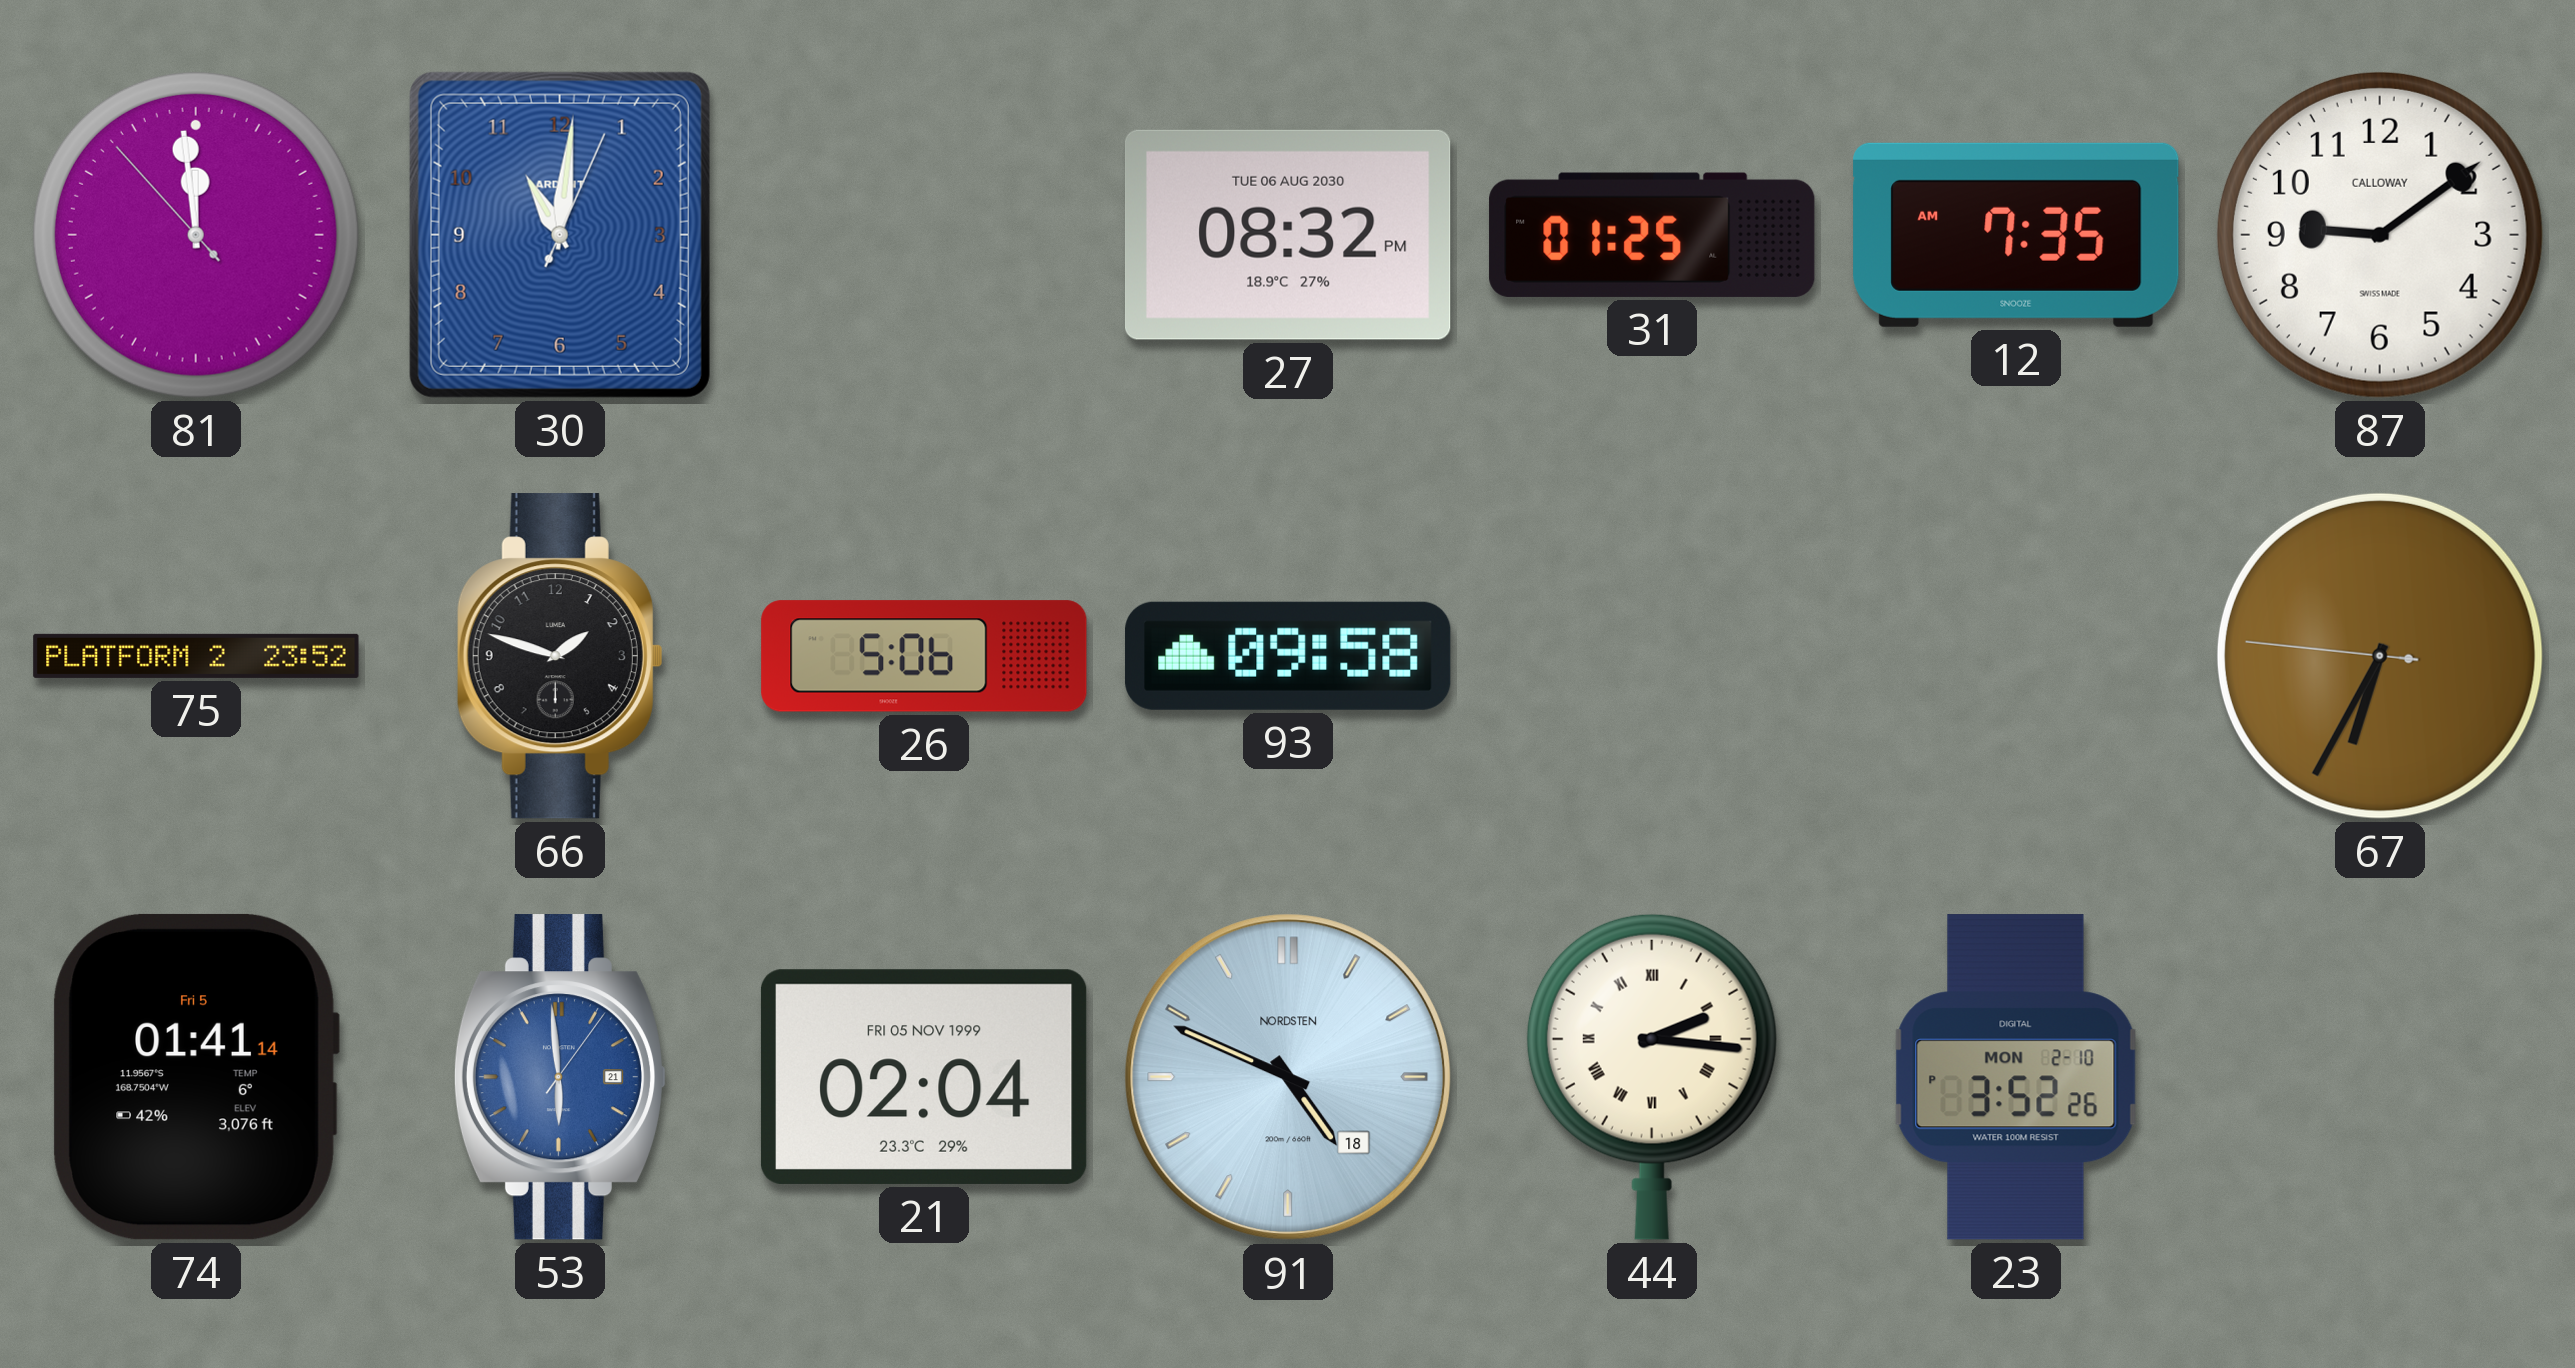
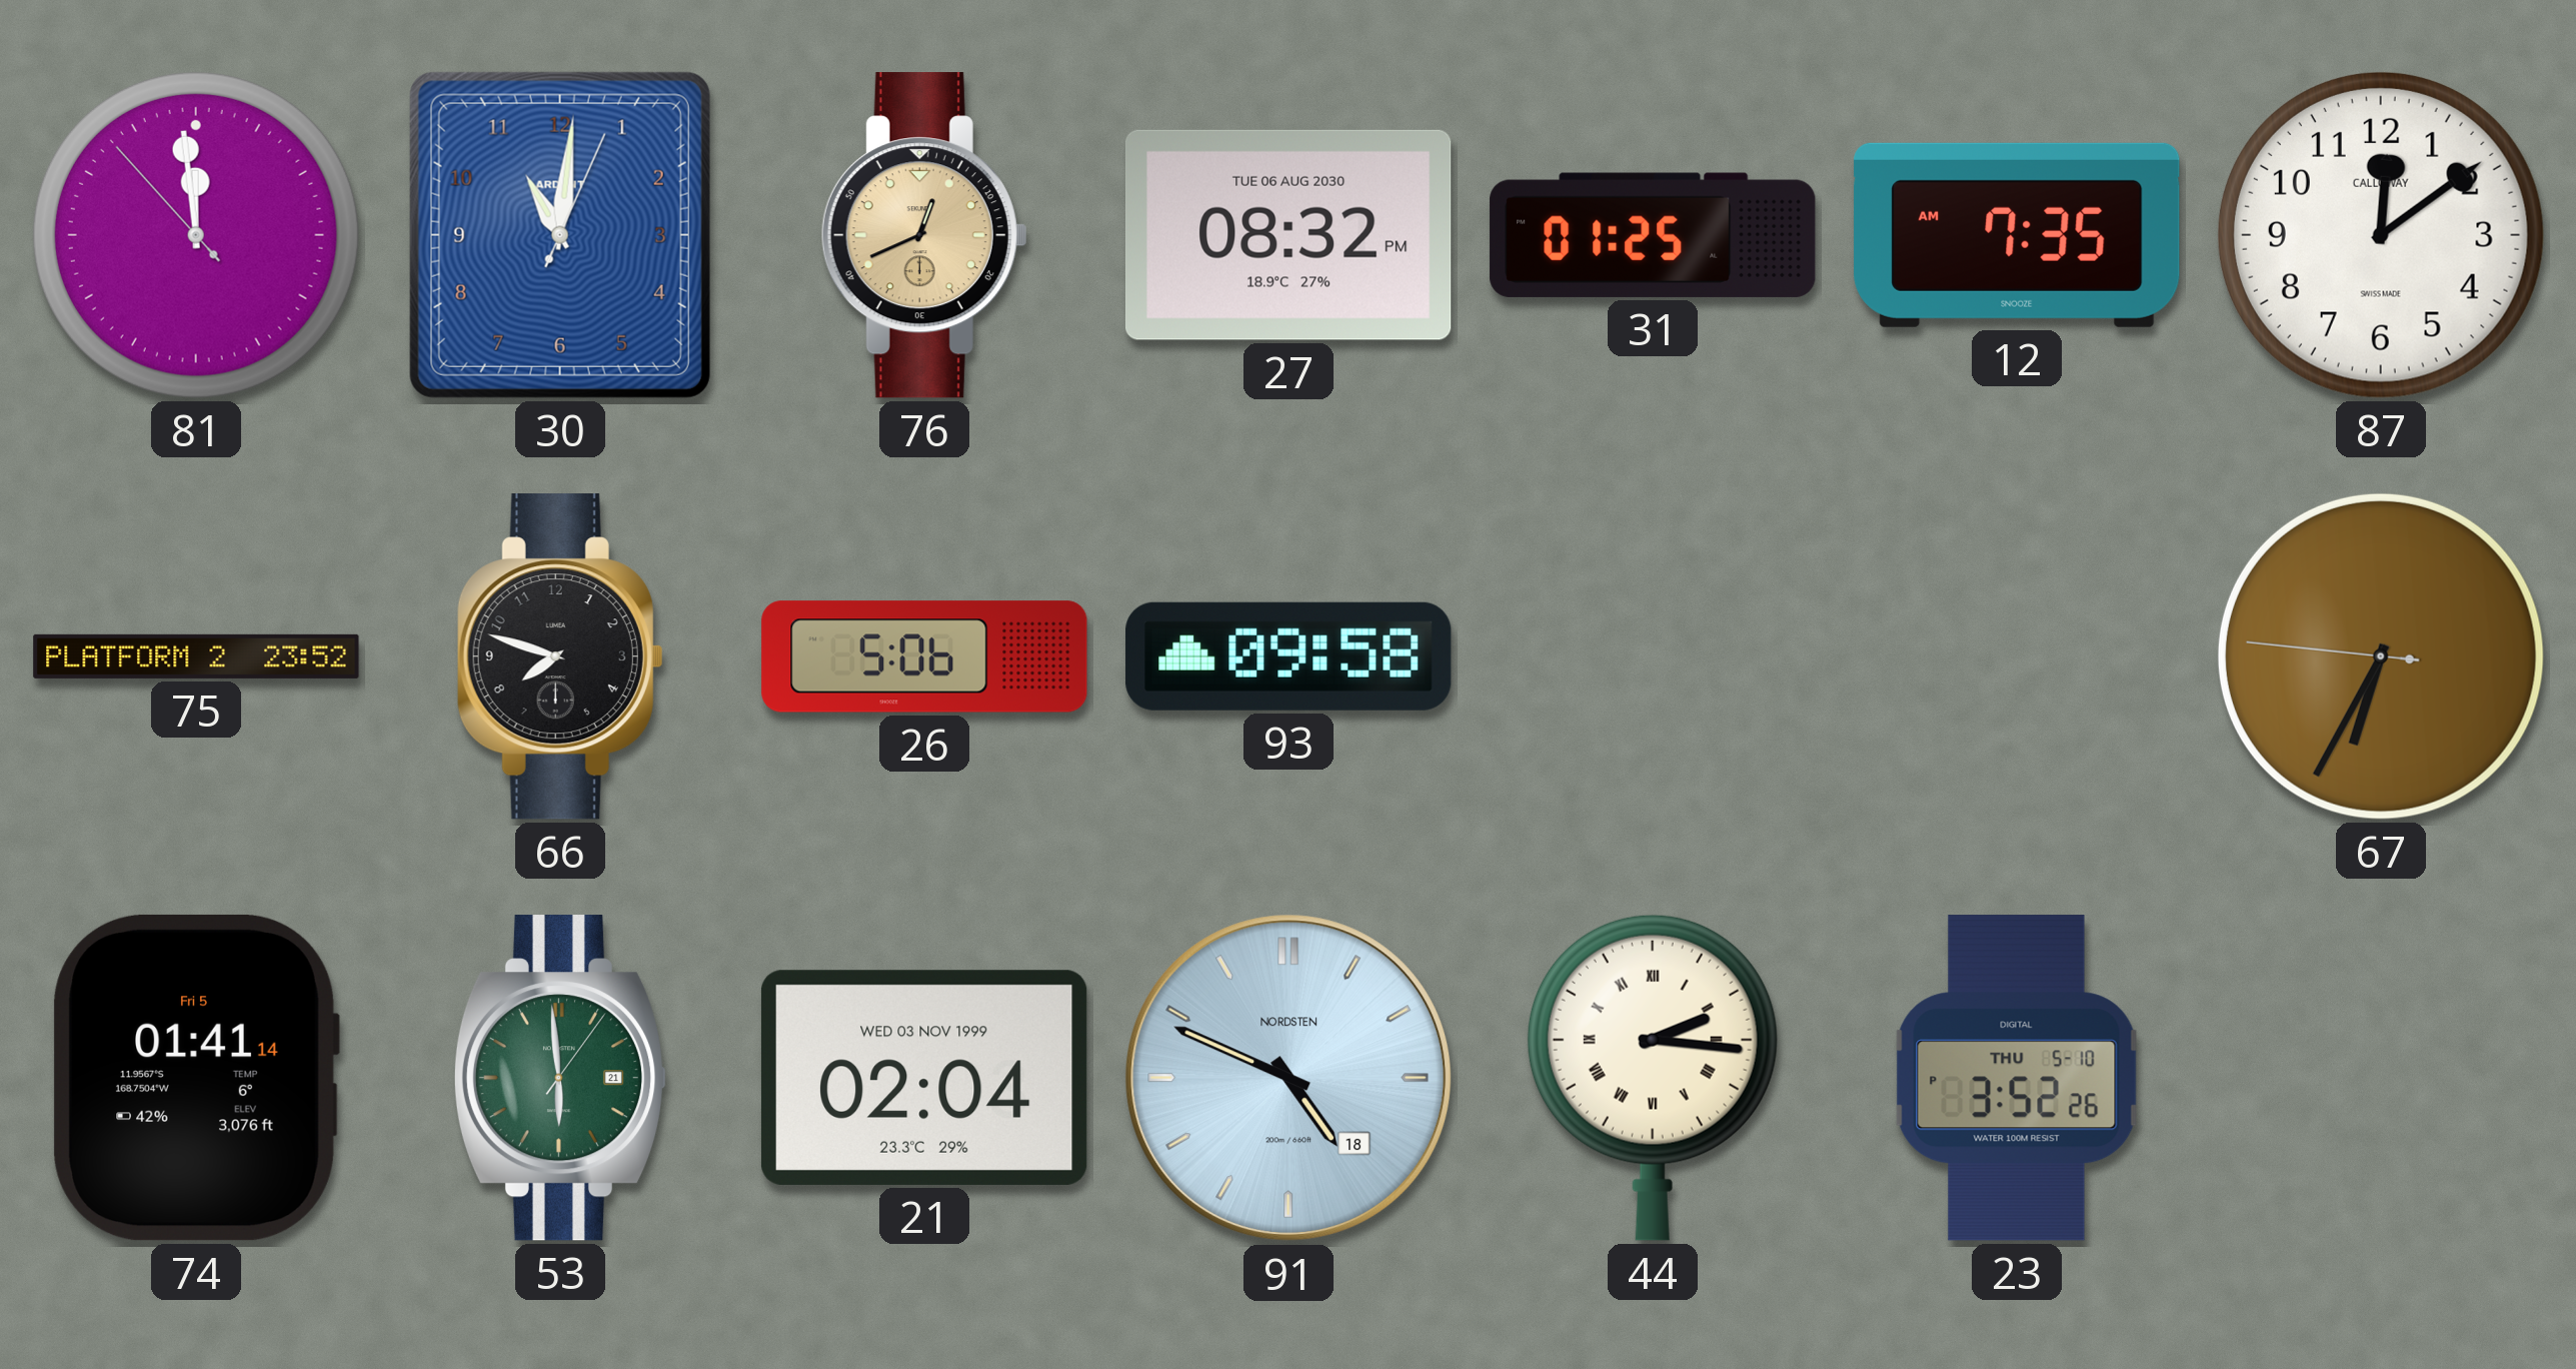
76: none -> 12:41 (924, 235)
87: 9:09 -> 12:09 (2381, 235)
66: 1:48 -> 7:48 (560, 656)
53 dial: blue -> green (559, 1078)
21 date: FRI 05 NOV 1999 -> WED 03 NOV 1999 (924, 1078)
23 date: MON 2-10 -> THU 5-10 (2017, 1078)
